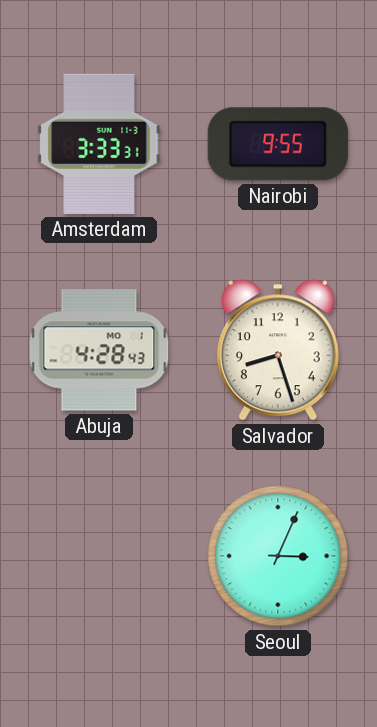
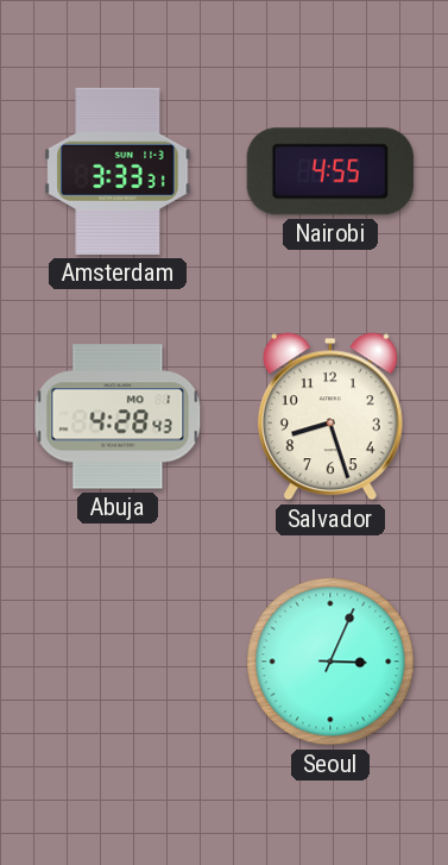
Nairobi: 9:55 -> 4:55 (330, 171)
